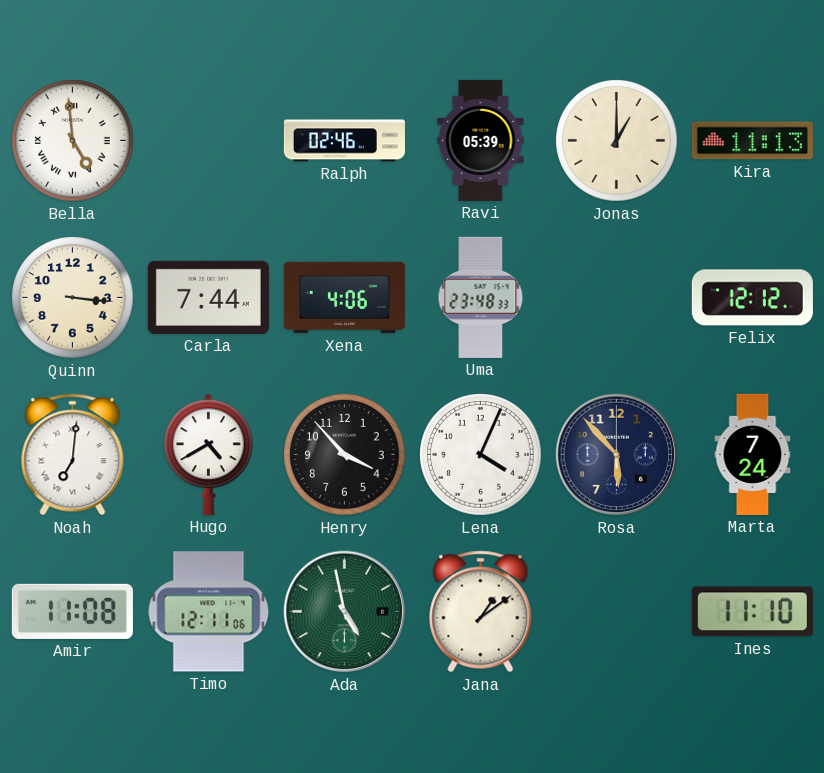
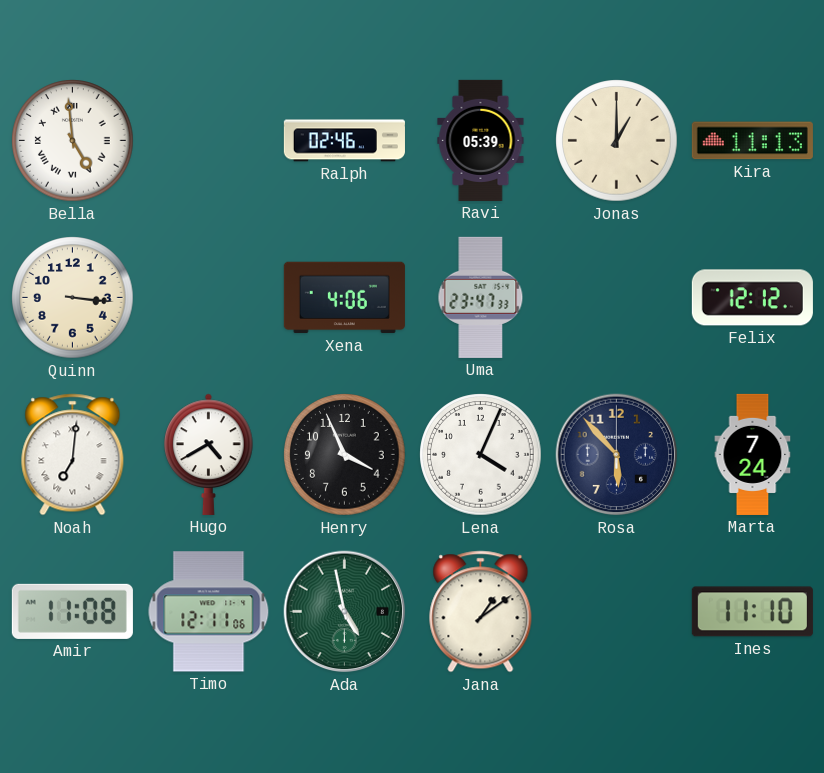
Carla: 7:44 -> none (208, 297)
Uma: 23:48 -> 23:47 (481, 297)
Henry: 3:53 -> 3:56 (345, 455)
